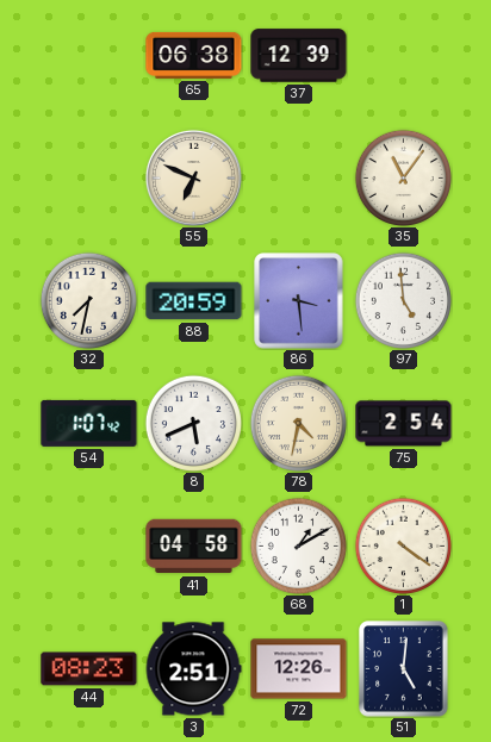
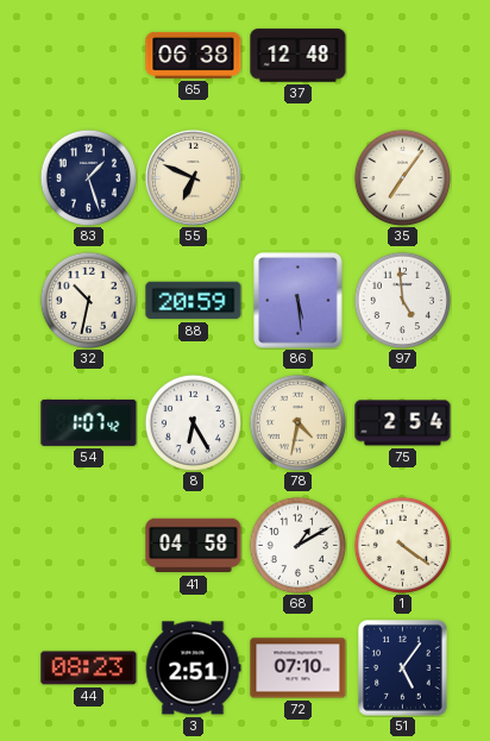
37: 12:39 -> 12:48 (299, 56)
83: none -> 1:27 (88, 177)
35: 11:06 -> 7:06 (402, 177)
32: 7:32 -> 10:32 (88, 300)
86: 3:29 -> 5:29 (299, 301)
8: 5:41 -> 6:25 (193, 422)
72: 12:26 -> 07:10 (299, 668)
51: 5:01 -> 5:06 (403, 668)
